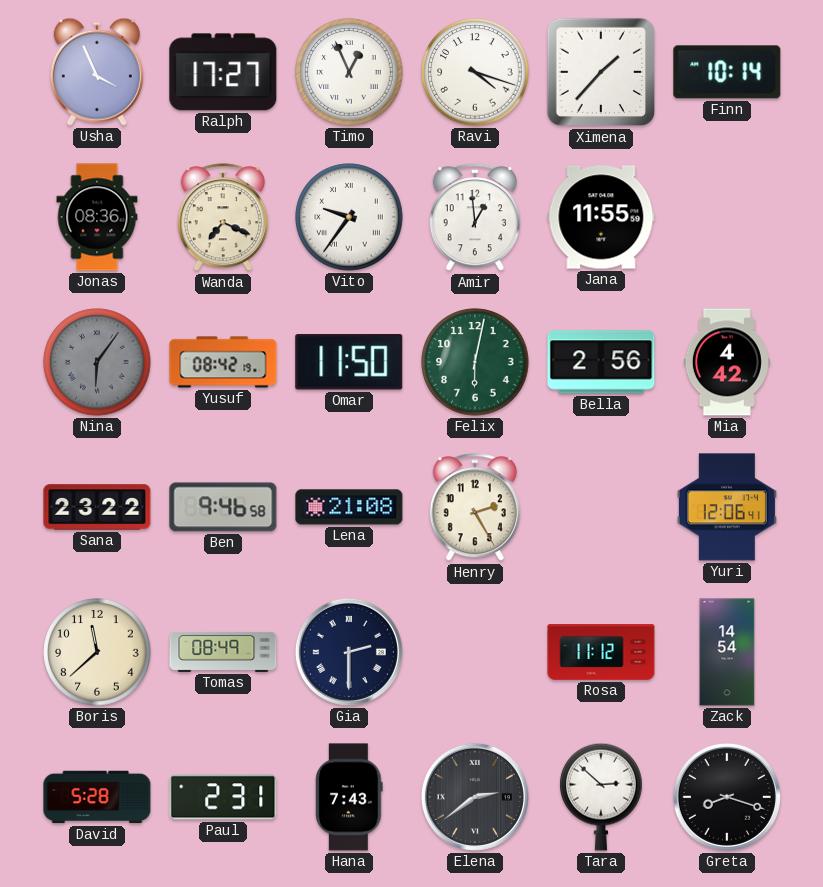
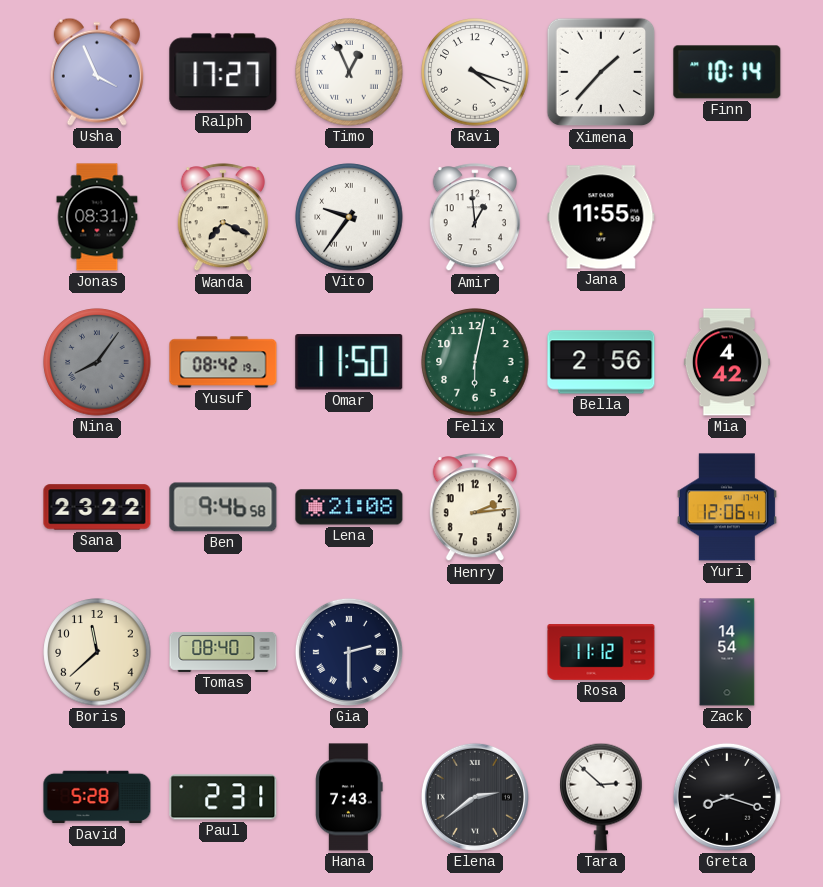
Jonas: 08:36 -> 08:31 (97, 217)
Nina: 6:06 -> 8:06 (97, 362)
Henry: 2:25 -> 2:14 (475, 508)
Tomas: 08:49 -> 08:40 (223, 652)
